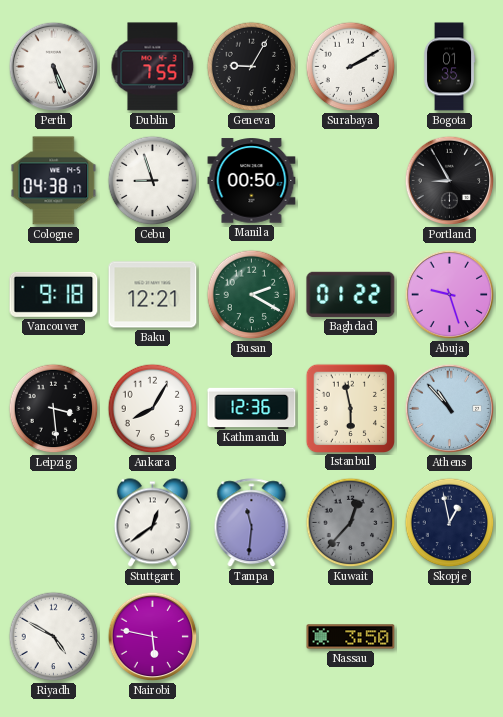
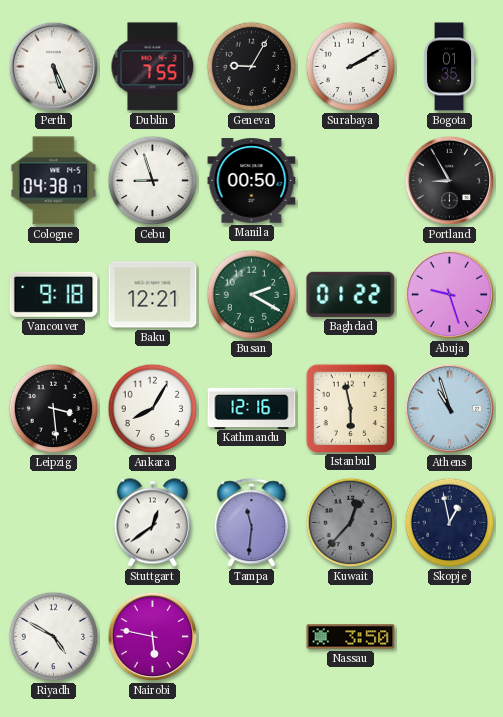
Kathmandu: 12:36 -> 12:16 (252, 408)
Athens: 10:53 -> 10:57 (450, 409)
